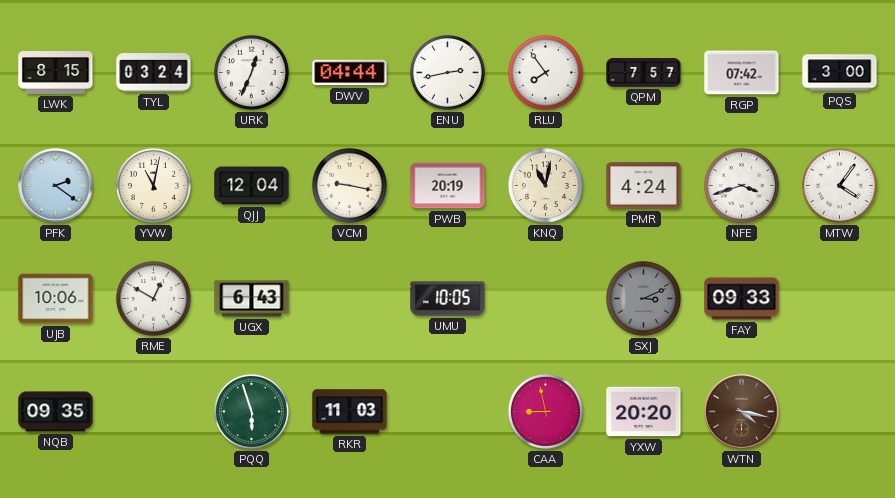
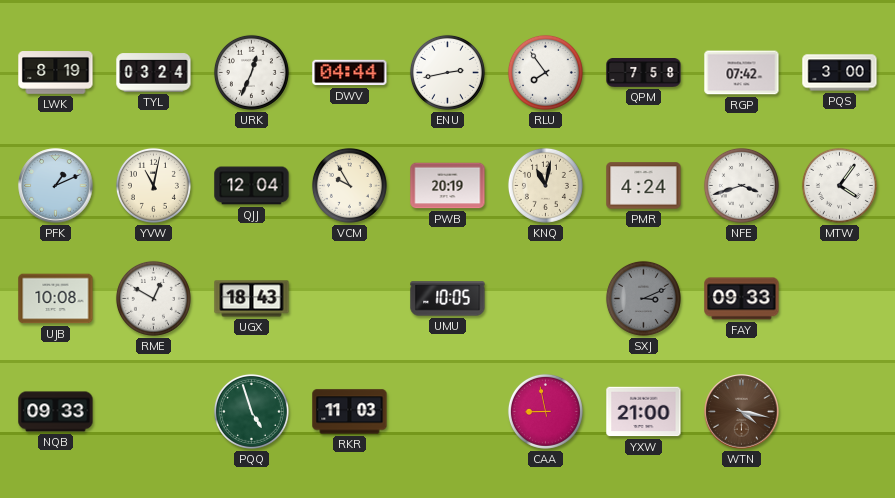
LWK: 8:15 -> 8:19 (56, 73)
QPM: 7:57 -> 7:58 (644, 73)
PFK: 2:21 -> 1:11 (56, 186)
VCM: 9:17 -> 9:55 (349, 185)
UJB: 10:06 -> 10:08 (56, 299)
UGX: 6:43 -> 18:43 (252, 299)
NQB: 09:35 -> 09:33 (56, 412)
PQQ: 5:57 -> 4:57 (251, 411)
YXW: 20:20 -> 21:00 (644, 412)
